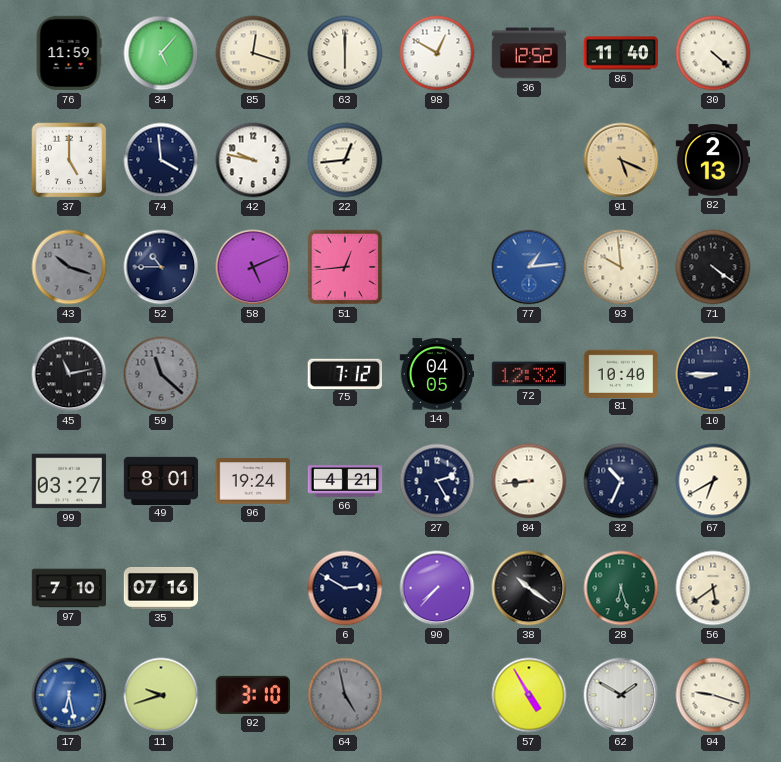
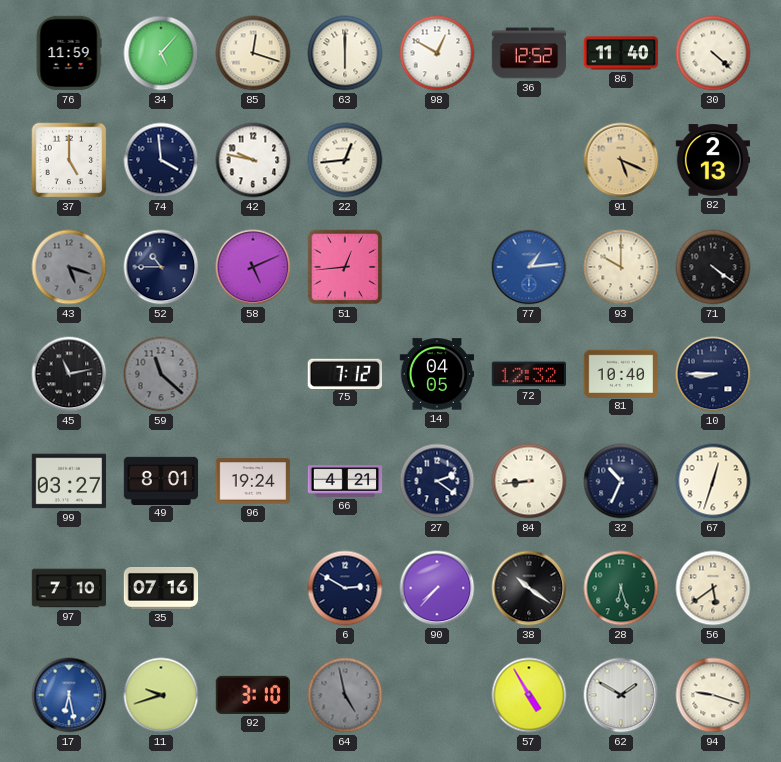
43: 10:18 -> 5:18 (69, 267)
93: 9:59 -> 10:00 (621, 267)
27: 2:25 -> 2:21 (437, 481)
67: 6:40 -> 12:33 (713, 481)
